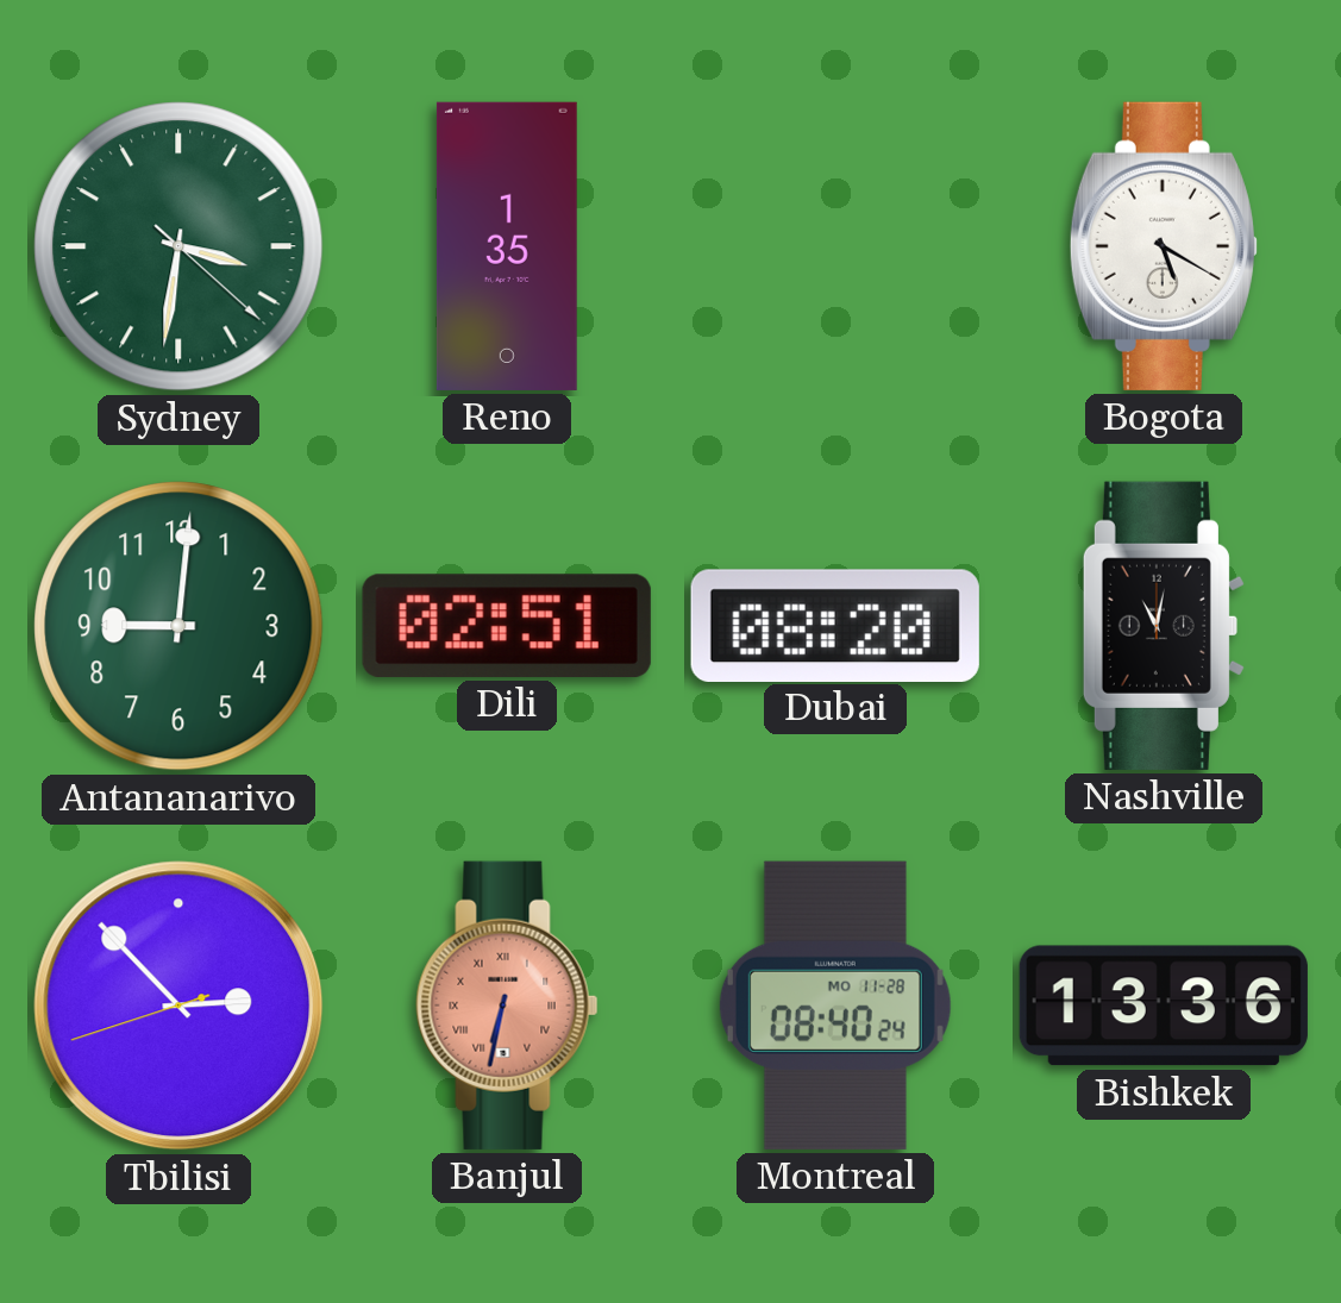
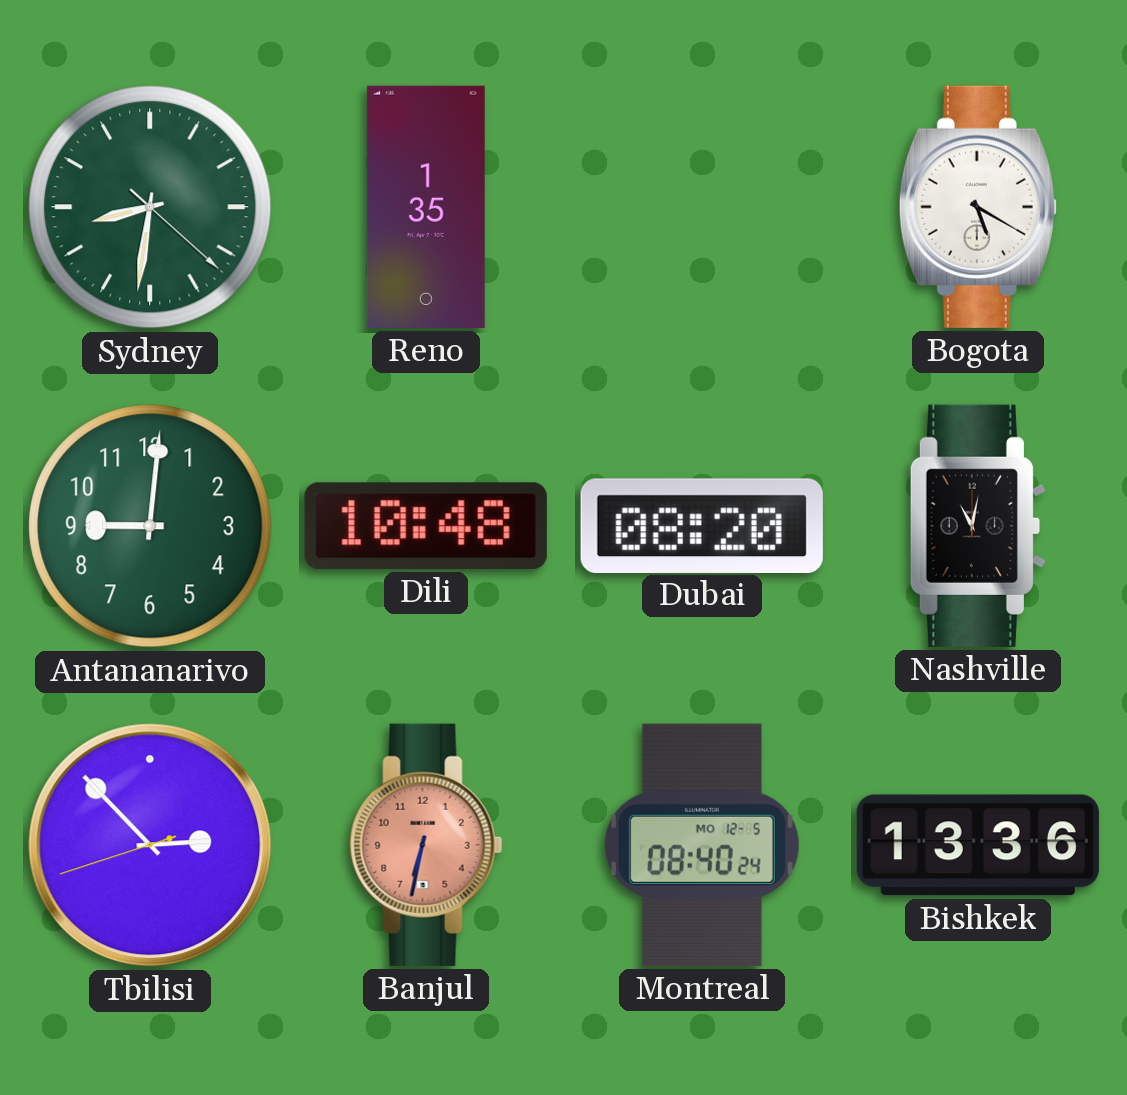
Sydney: 3:31 -> 8:31 (150, 207)
Dili: 02:51 -> 10:48 (426, 526)
Banjul numerals: Roman -> Arabic (426, 845)
Montreal date: MO 11-28 -> MO 12-5 (702, 845)
